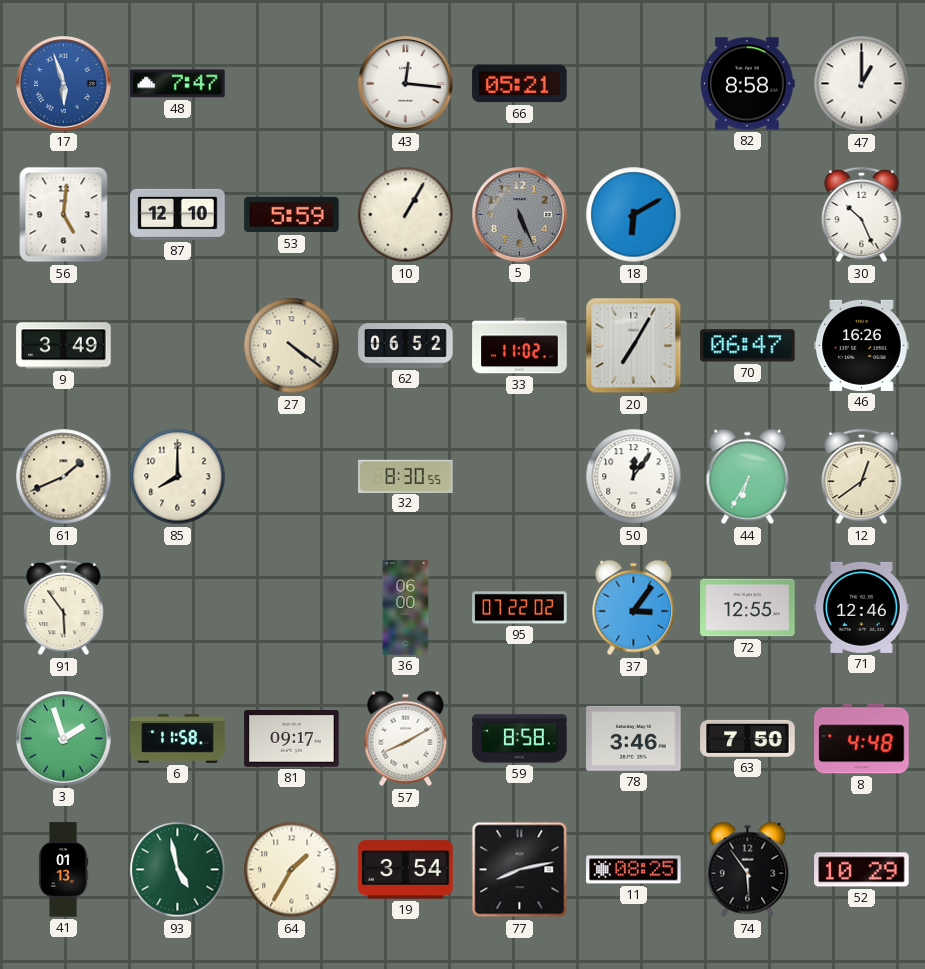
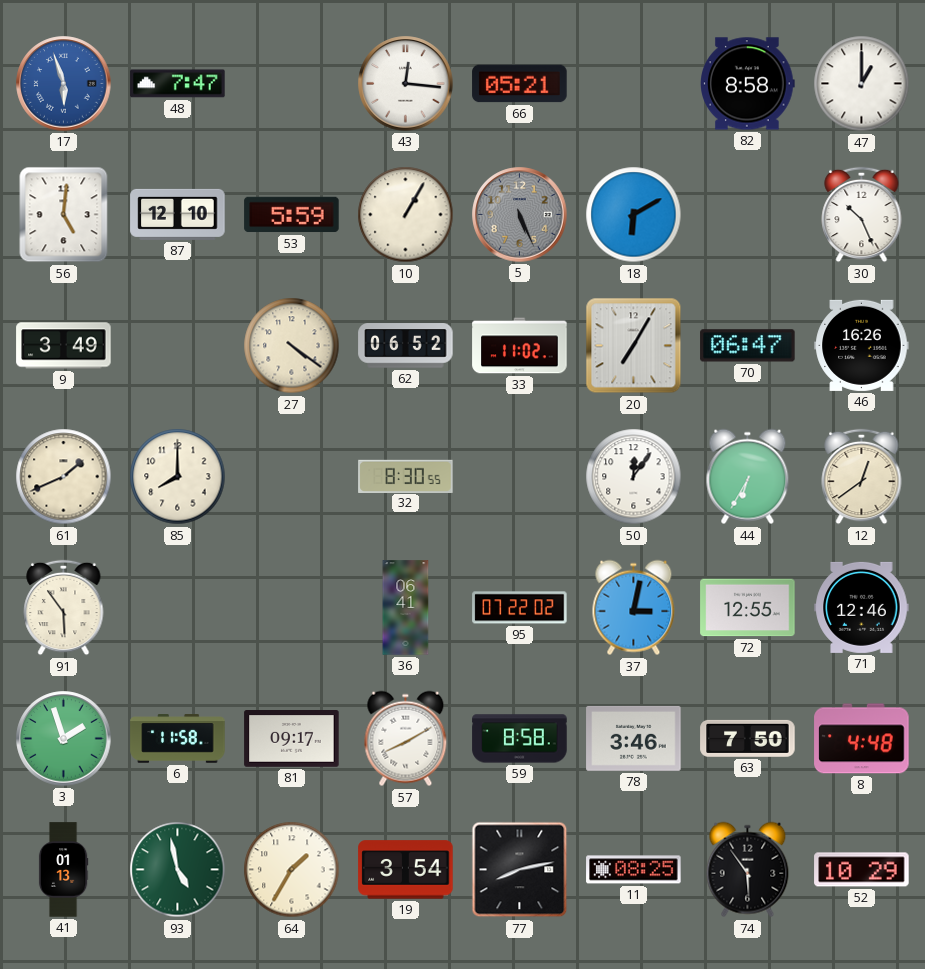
36: 06:00 -> 06:41 (406, 608)
37: 3:06 -> 3:02 (634, 608)
